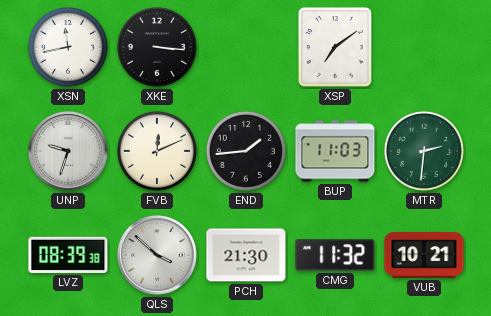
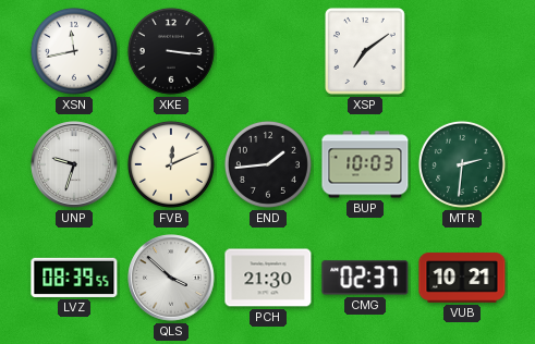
BUP: 11:03 -> 10:03 (365, 164)
LVZ: 08:39:38 -> 08:39:55 (74, 278)
CMG: 11:32 -> 02:37 (365, 278)
